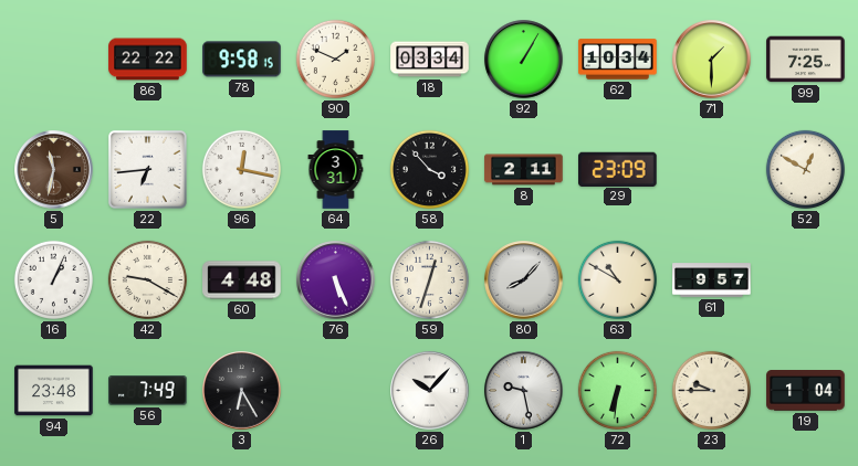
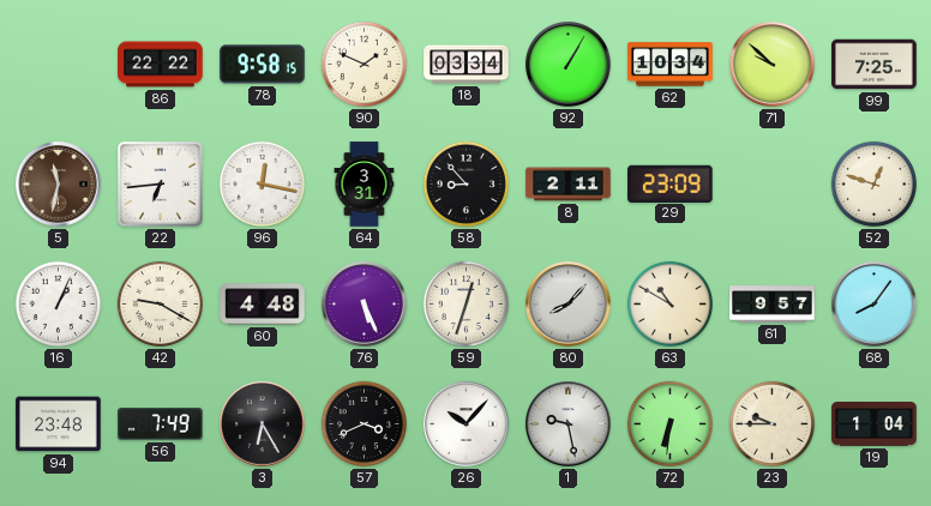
71: 1:30 -> 9:52 (773, 65)
58: 3:53 -> 8:53 (465, 183)
52: 12:50 -> 12:48 (873, 183)
68: none -> 8:06 (875, 305)
57: none -> 3:41 (364, 423)
